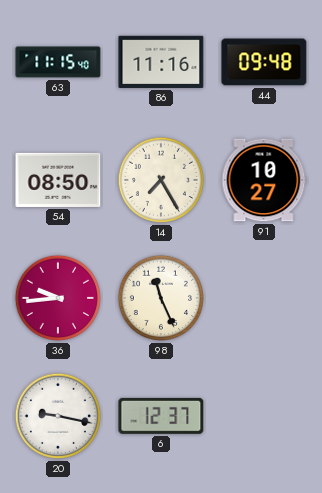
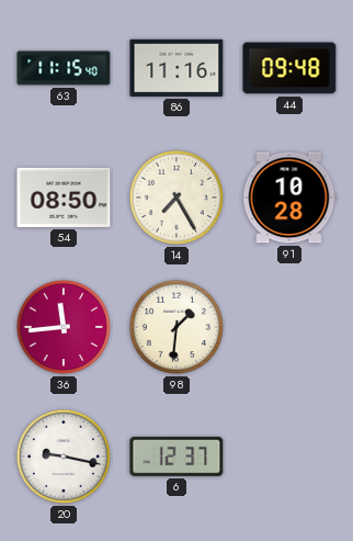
91: 10:27 -> 10:28 (289, 198)
36: 9:44 -> 11:44 (64, 327)
98: 11:26 -> 1:31 (176, 327)
